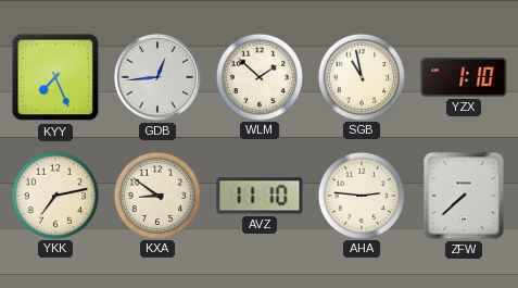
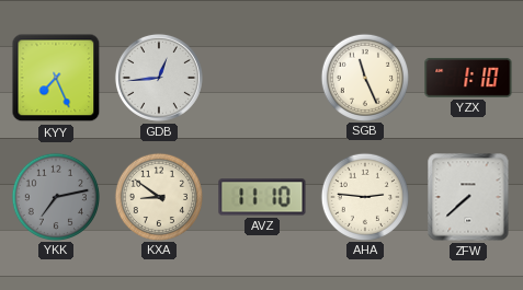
WLM: 1:52 -> none (258, 76)
SGB: 10:58 -> 11:26 (364, 77)
YKK dial: cream -> grey (55, 196)
